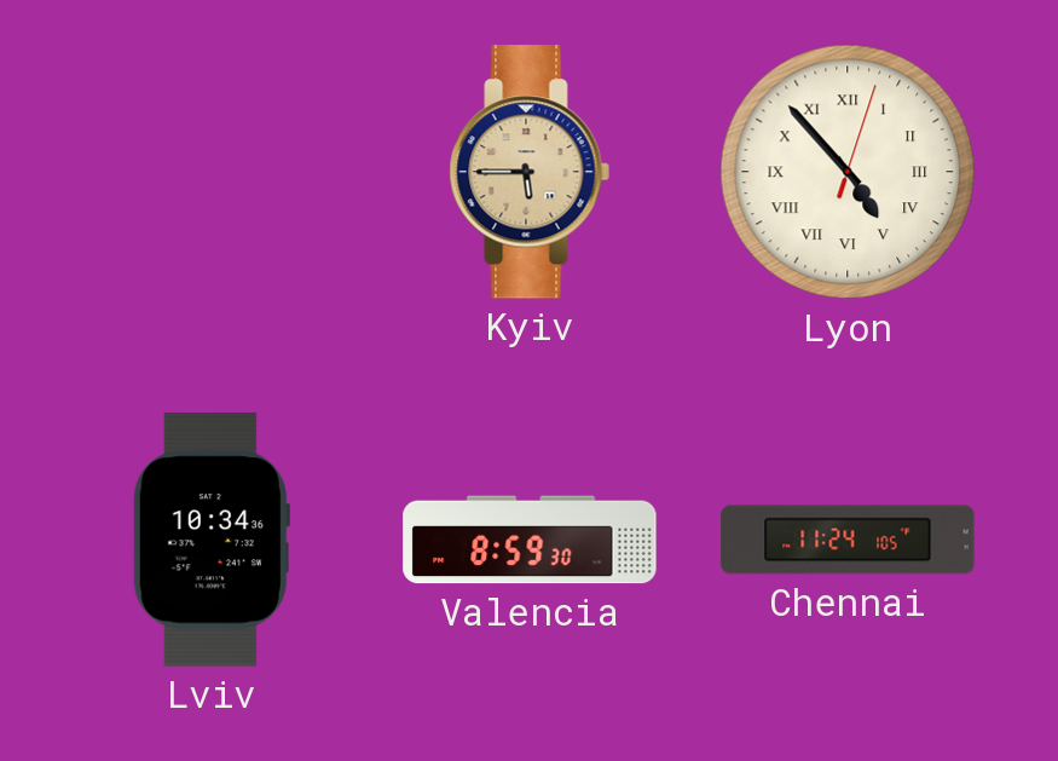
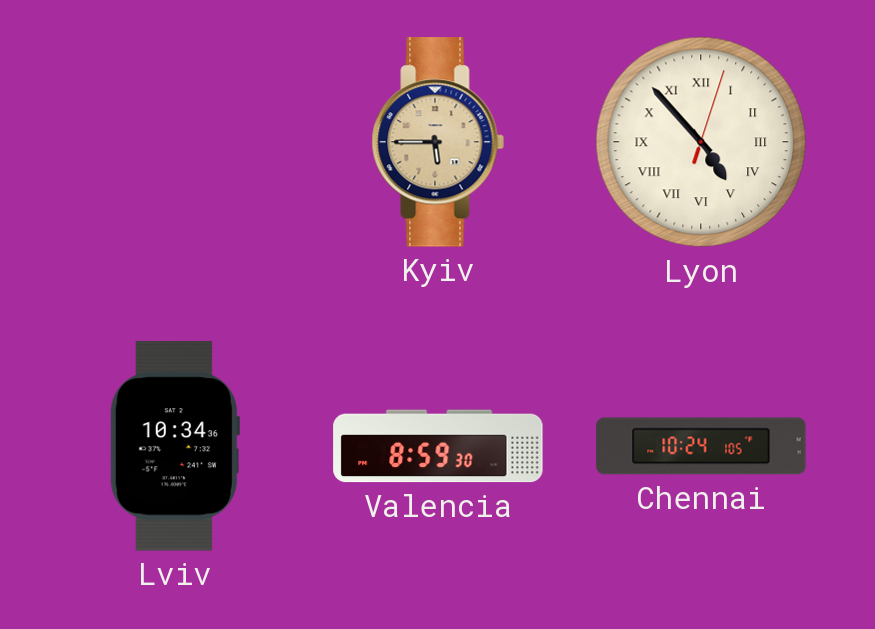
Chennai: 11:24 -> 10:24 (701, 446)
